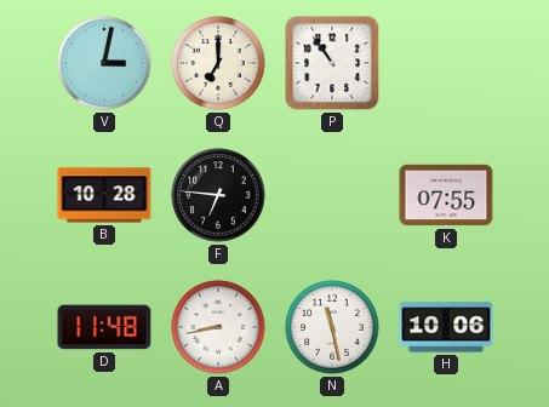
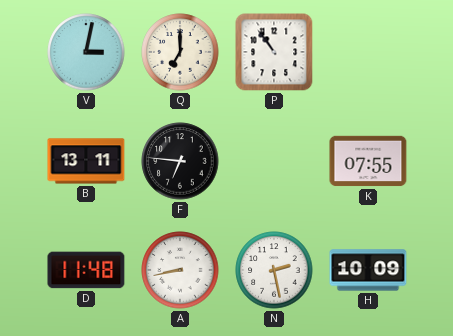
B: 10:28 -> 13:11 (86, 161)
N: 11:28 -> 2:28 (274, 270)
H: 10:06 -> 10:09 (368, 270)
